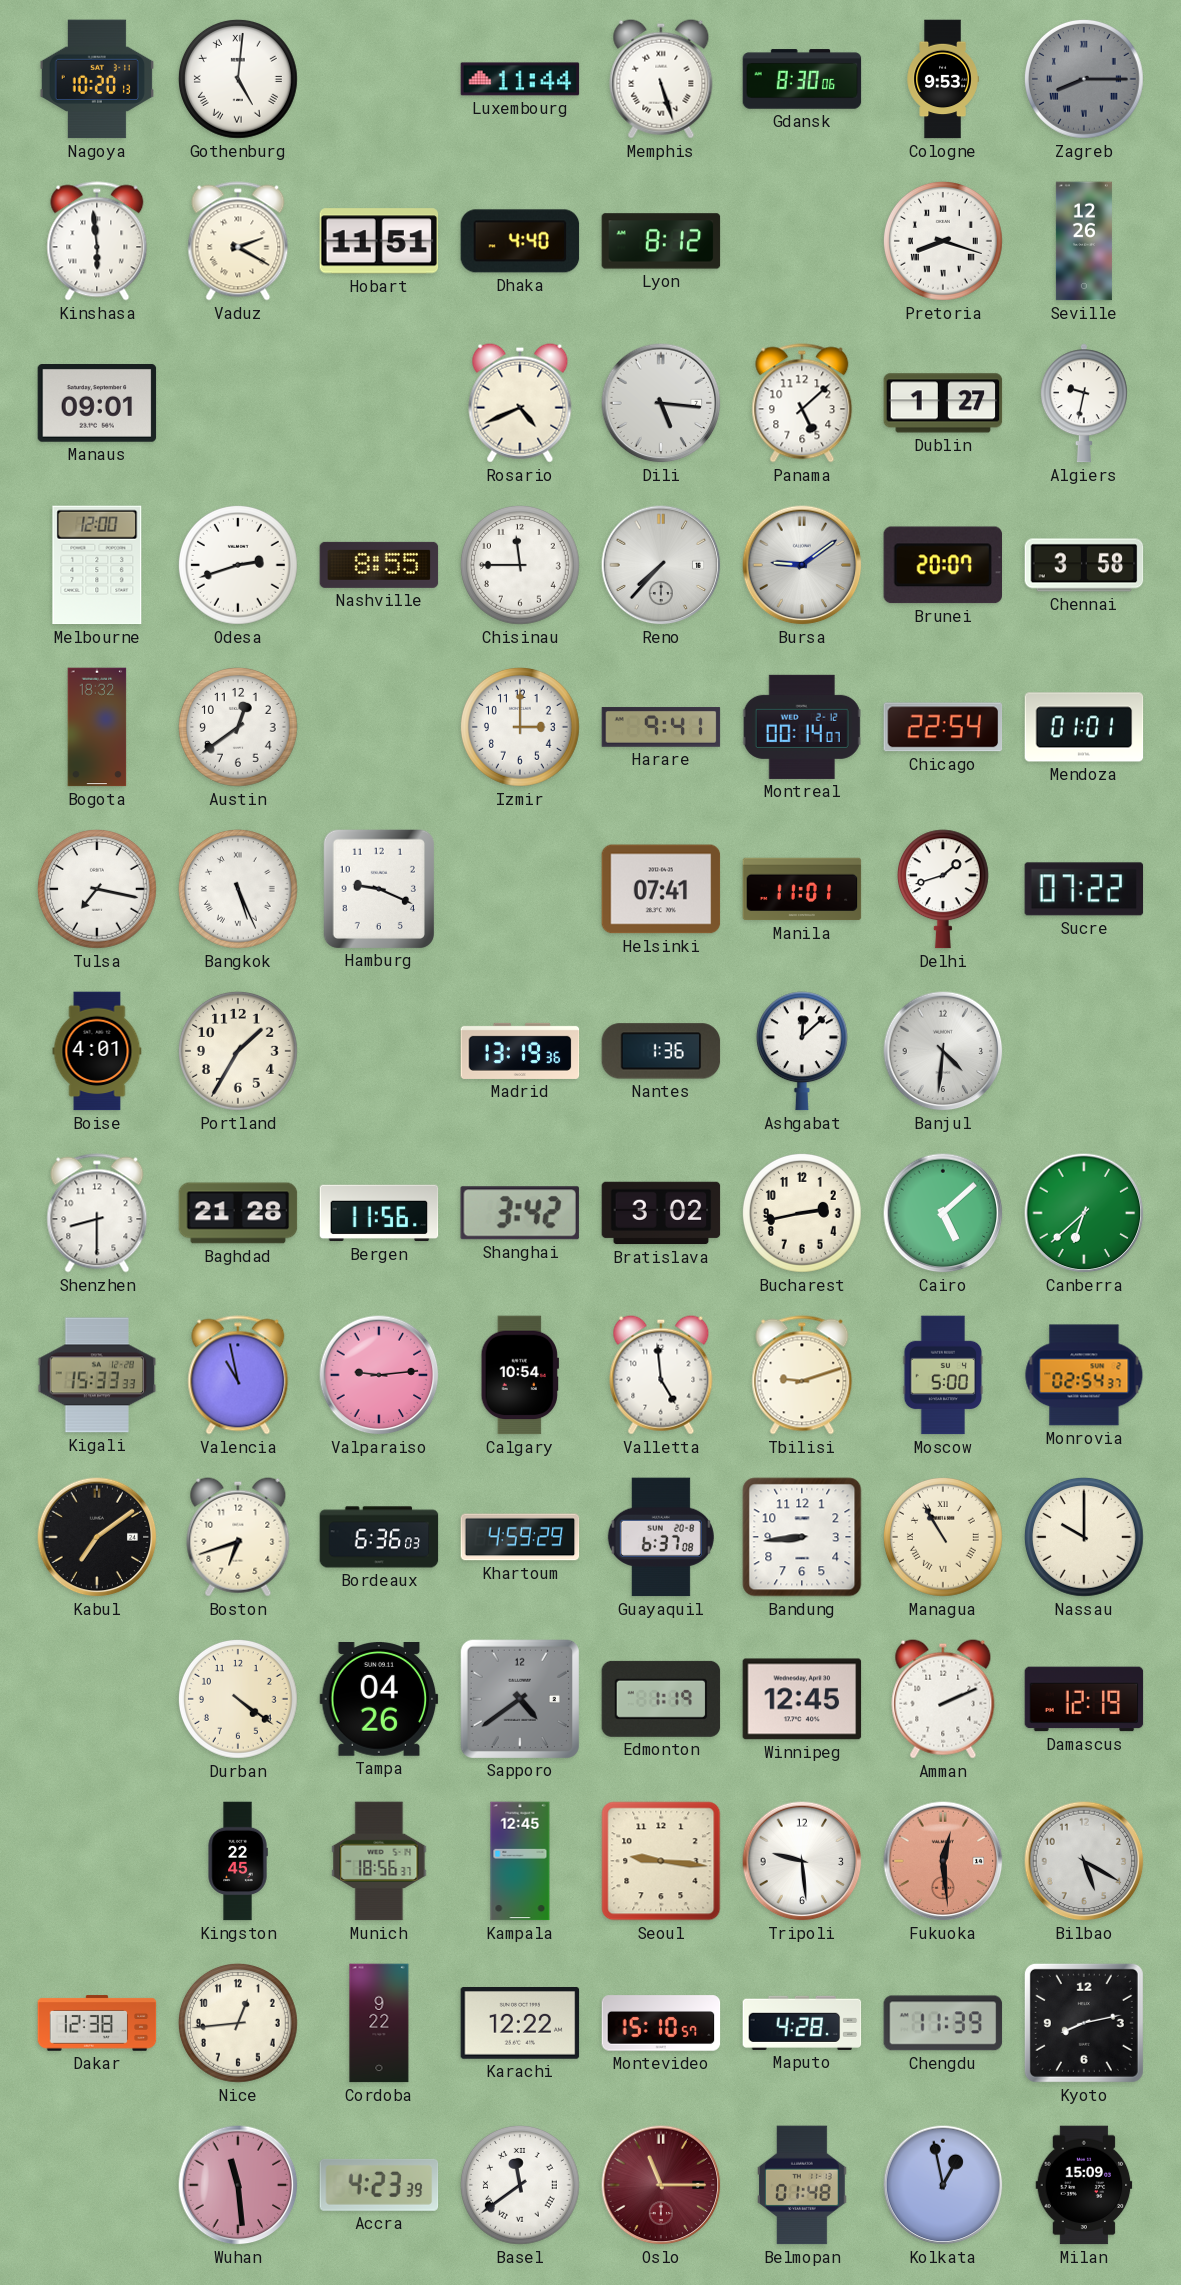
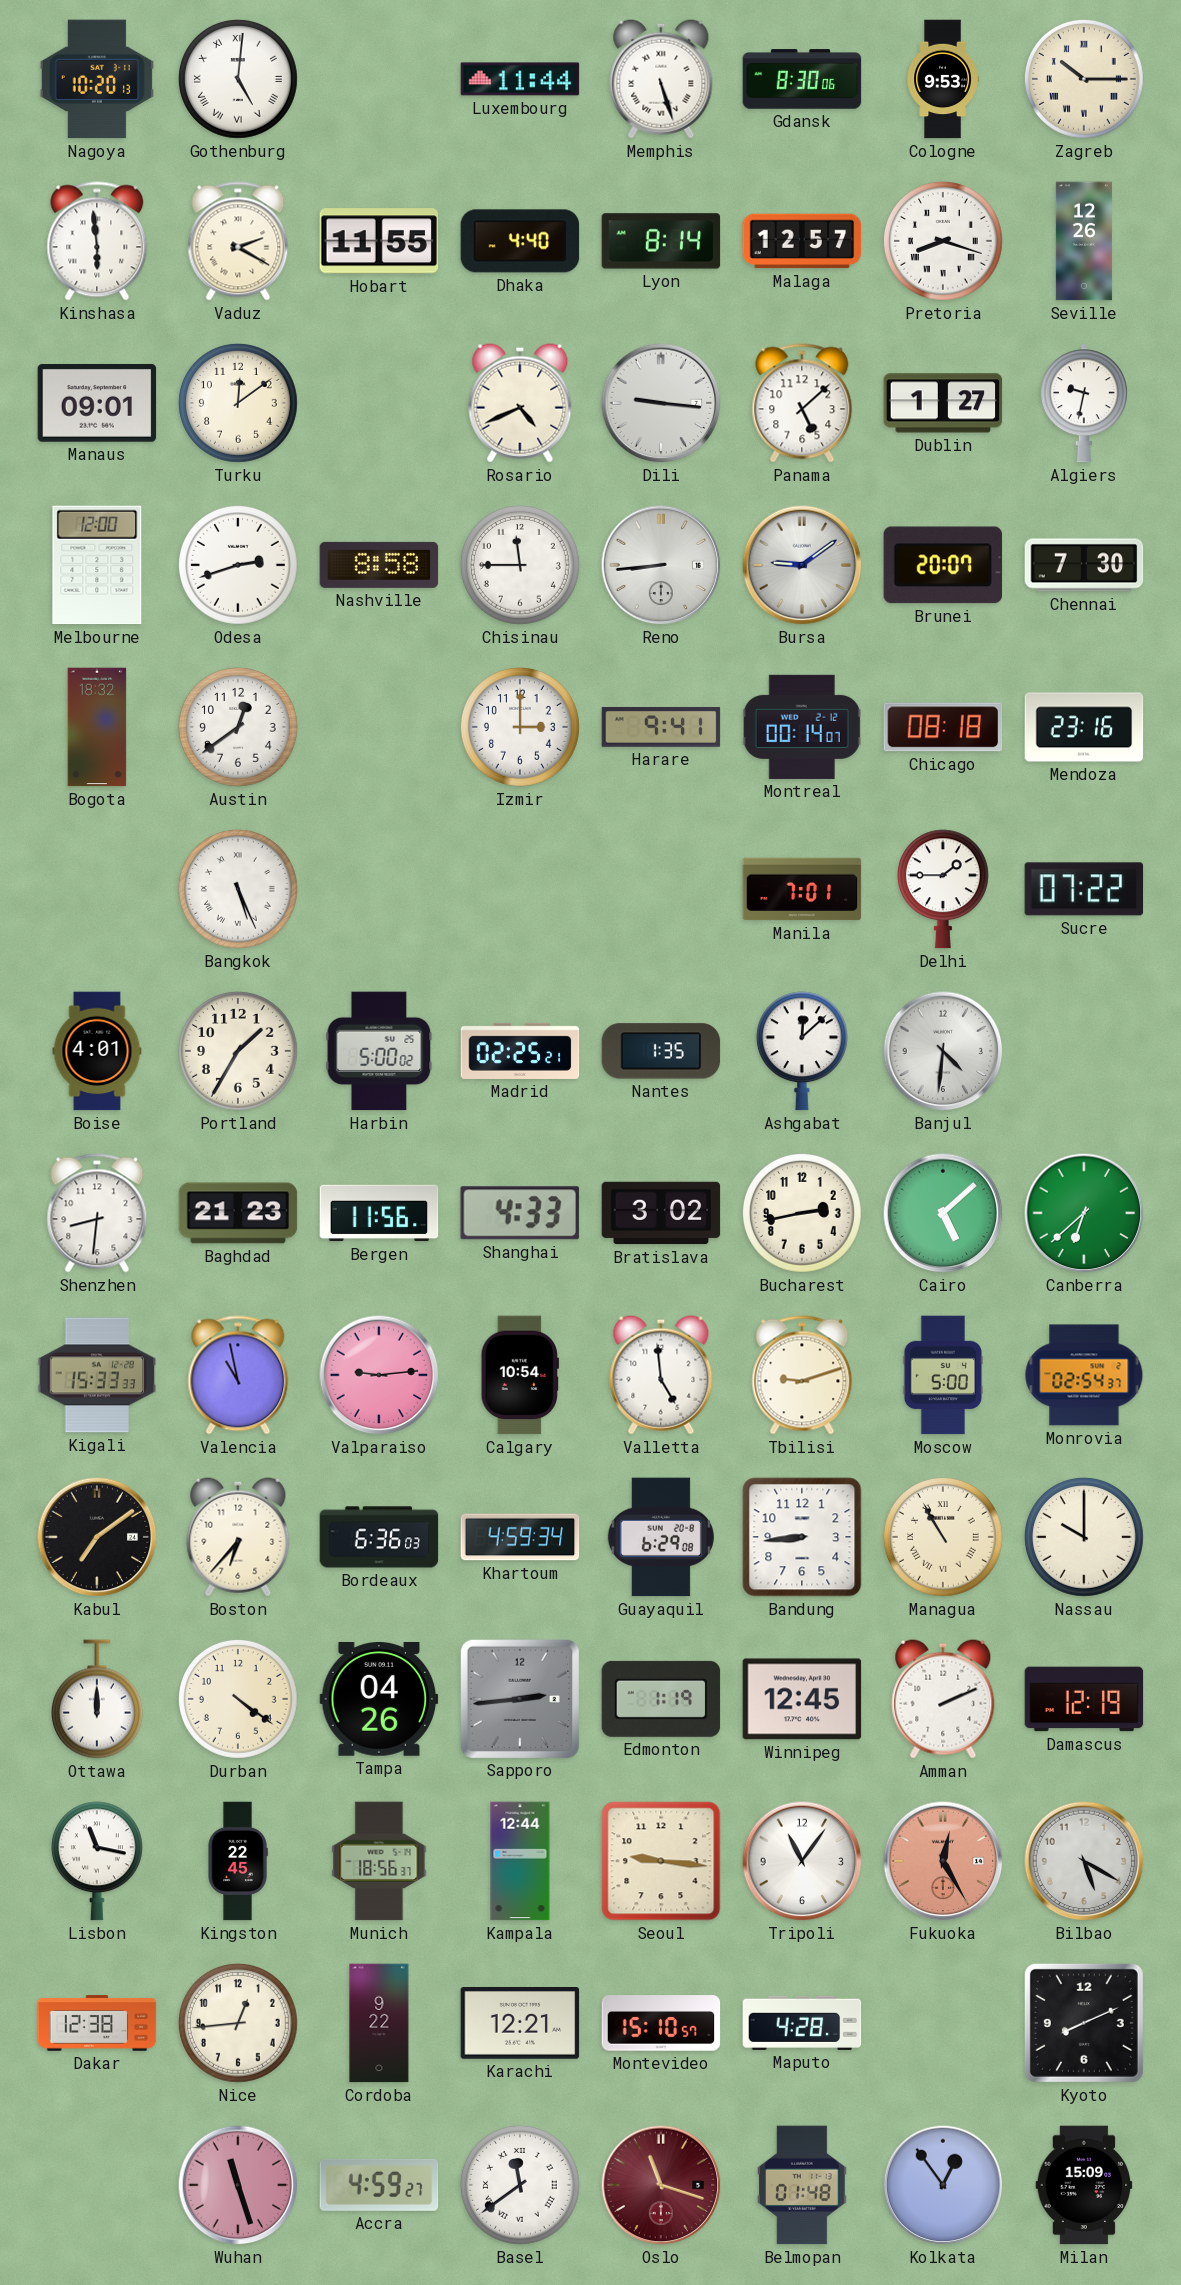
Zagreb: 8:15 -> 10:15 (1084, 79)
Zagreb dial: grey -> cream (1084, 79)
Hobart: 11:51 -> 11:55 (379, 241)
Lyon: 8:12 -> 8:14 (661, 241)
Malaga: none -> 12:57 (802, 241)
Turku: none -> 12:09 (238, 403)
Dili: 5:16 -> 9:16 (661, 403)
Nashville: 8:55 -> 8:58 (379, 565)
Reno: 7:37 -> 8:44 (661, 565)
Chennai: 3:58 -> 7:30 (1084, 565)
Chicago: 22:54 -> 08:18 (943, 727)
Mendoza: 01:01 -> 23:16 (1084, 727)
Tulsa: 7:17 -> none (97, 889)
Hamburg: 9:19 -> none (378, 888)
Helsinki: 07:41 -> none (661, 889)
Manila: 11:01 -> 7:01 (802, 889)
Delhi: 1:42 -> 1:45 (943, 889)
Harbin: none -> 5:00 (379, 1051)
Madrid: 13:19 -> 02:25 (520, 1051)
Nantes: 1:36 -> 1:35 (661, 1051)
Shenzhen: 8:30 -> 8:31 (97, 1213)
Baghdad: 21:28 -> 21:23 (238, 1213)
Shanghai: 3:42 -> 4:33 (520, 1213)
Boston: 6:42 -> 6:37 (238, 1537)
Khartoum: 4:59:29 -> 4:59:34 (520, 1537)
Guayaquil: 6:37 -> 6:29 (661, 1537)
Ottawa: none -> 12:00 (97, 1699)
Sapporo: 4:39 -> 2:44 (519, 1698)
Lisbon: none -> 11:17 (97, 1861)
Kampala: 12:45 -> 12:44 (520, 1861)
Tripoli: 9:29 -> 11:06 (802, 1861)
Fukuoka: 12:29 -> 12:25 (943, 1861)
Karachi: 12:22 -> 12:21 (520, 2024)
Chengdu: 11:39 -> none (943, 2023)
Kyoto: 8:13 -> 8:11 (1084, 2023)
Wuhan: 11:29 -> 11:27 (238, 2185)
Accra: 4:23 -> 4:59 (379, 2185)
Oslo: 11:15 -> 11:18 (661, 2185)
Kolkata: 12:58 -> 12:54 (943, 2185)
